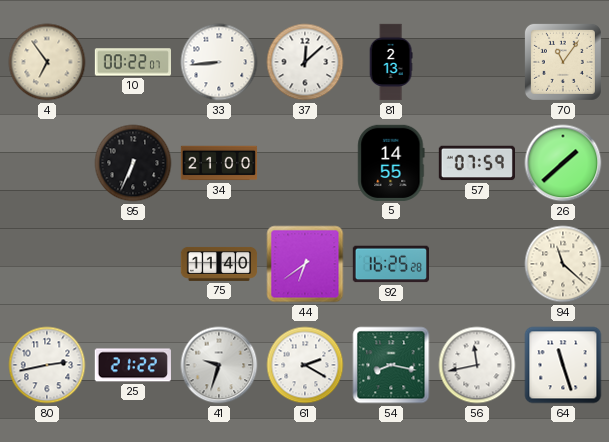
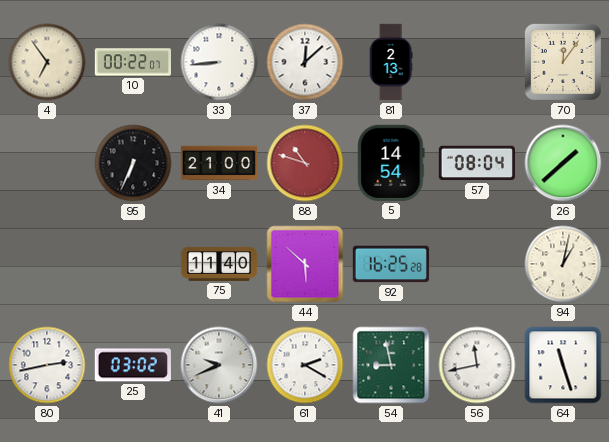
70: 11:06 -> 12:06 (563, 62)
88: none -> 10:48 (305, 163)
5: 14:55 -> 14:54 (391, 163)
57: 07:59 -> 08:04 (476, 163)
44: 6:39 -> 5:52 (305, 264)
94: 11:22 -> 1:02 (563, 264)
25: 21:22 -> 03:02 (133, 365)
41: 9:33 -> 9:41 (219, 365)
54: 8:17 -> 8:58 (391, 365)
